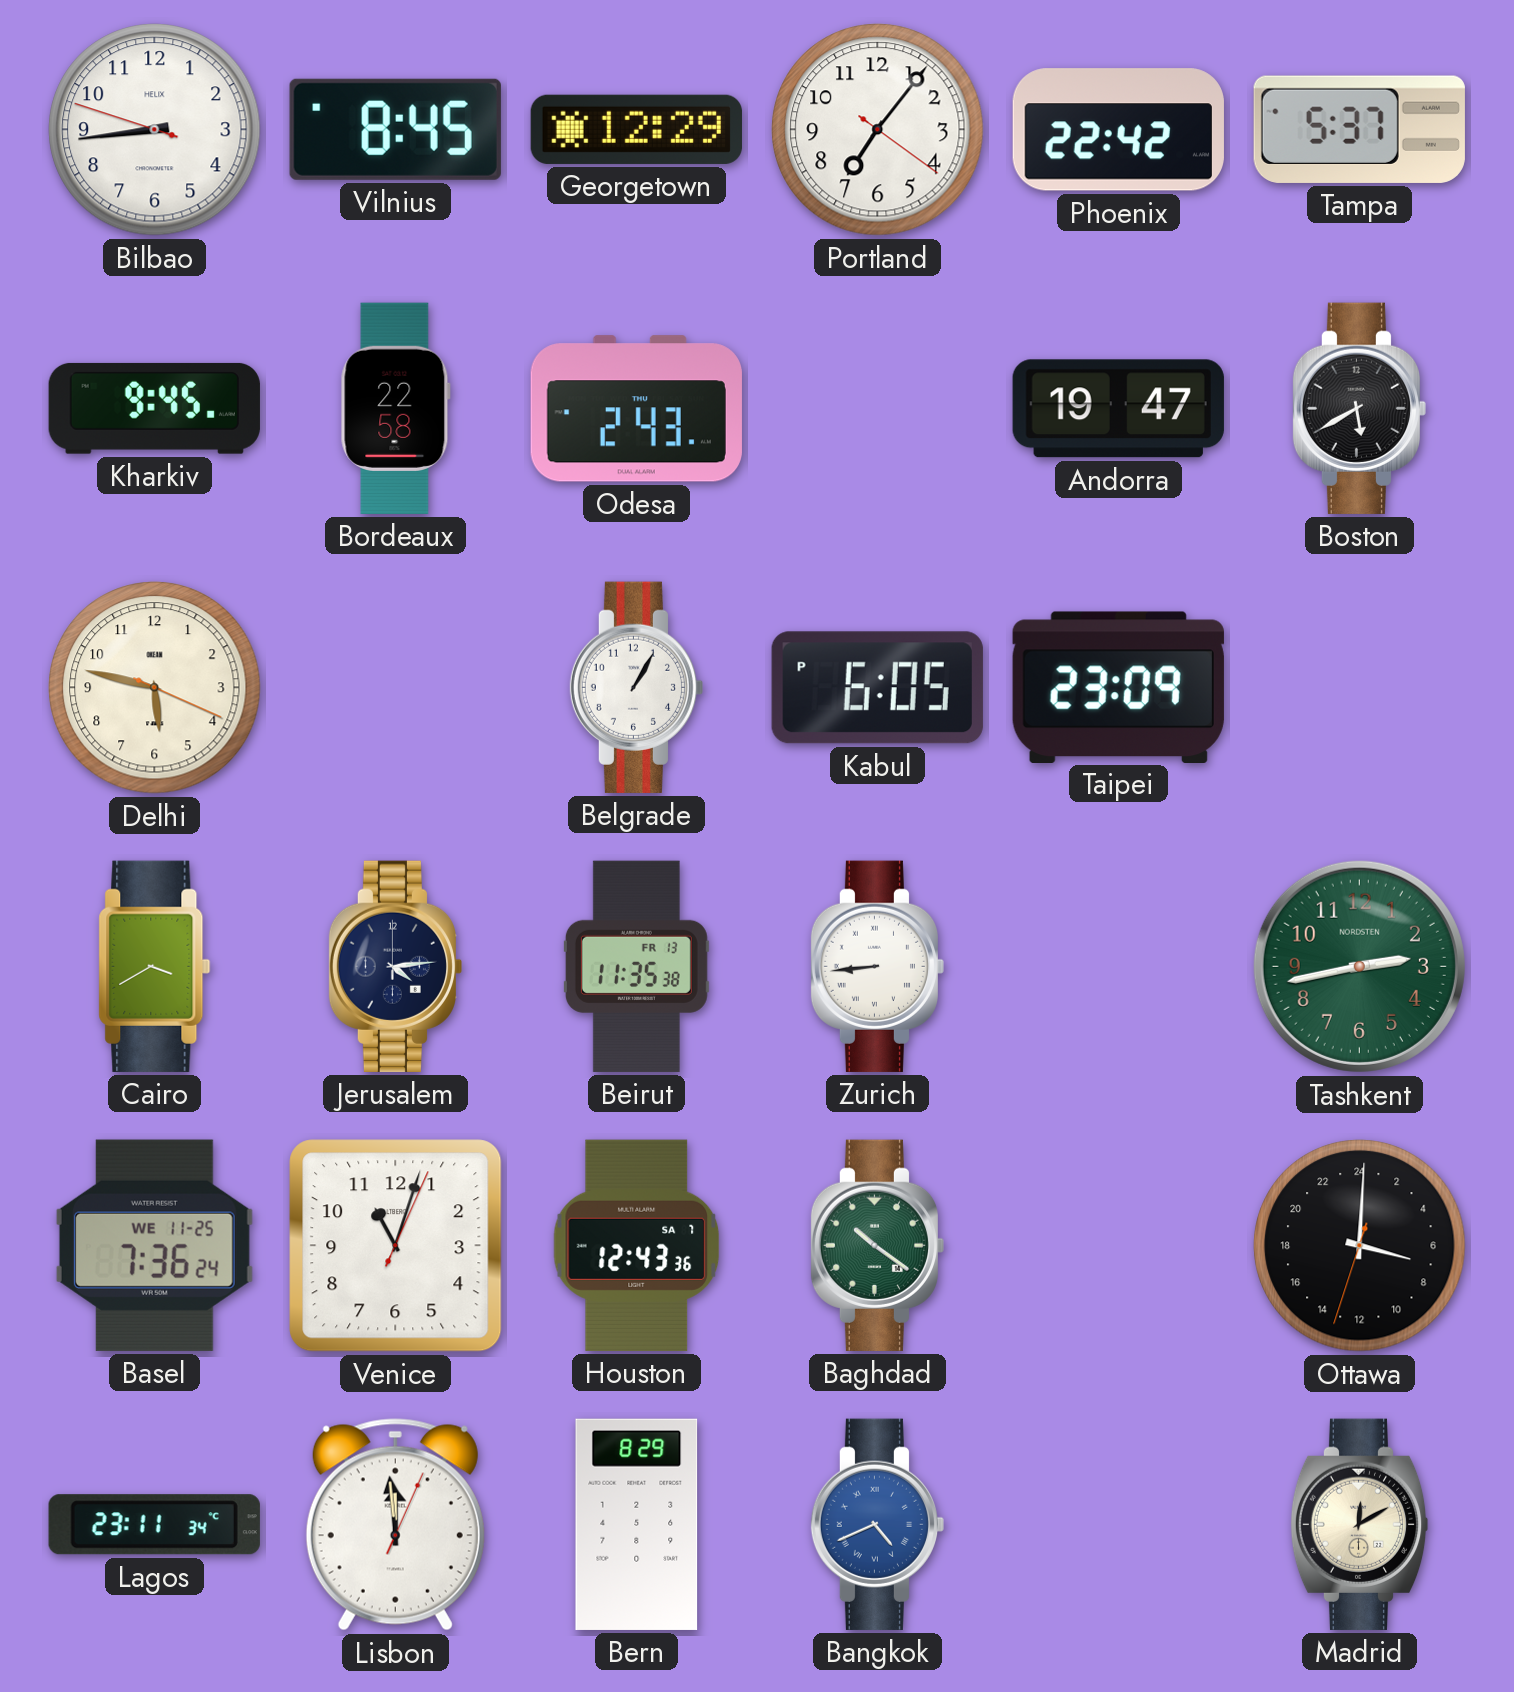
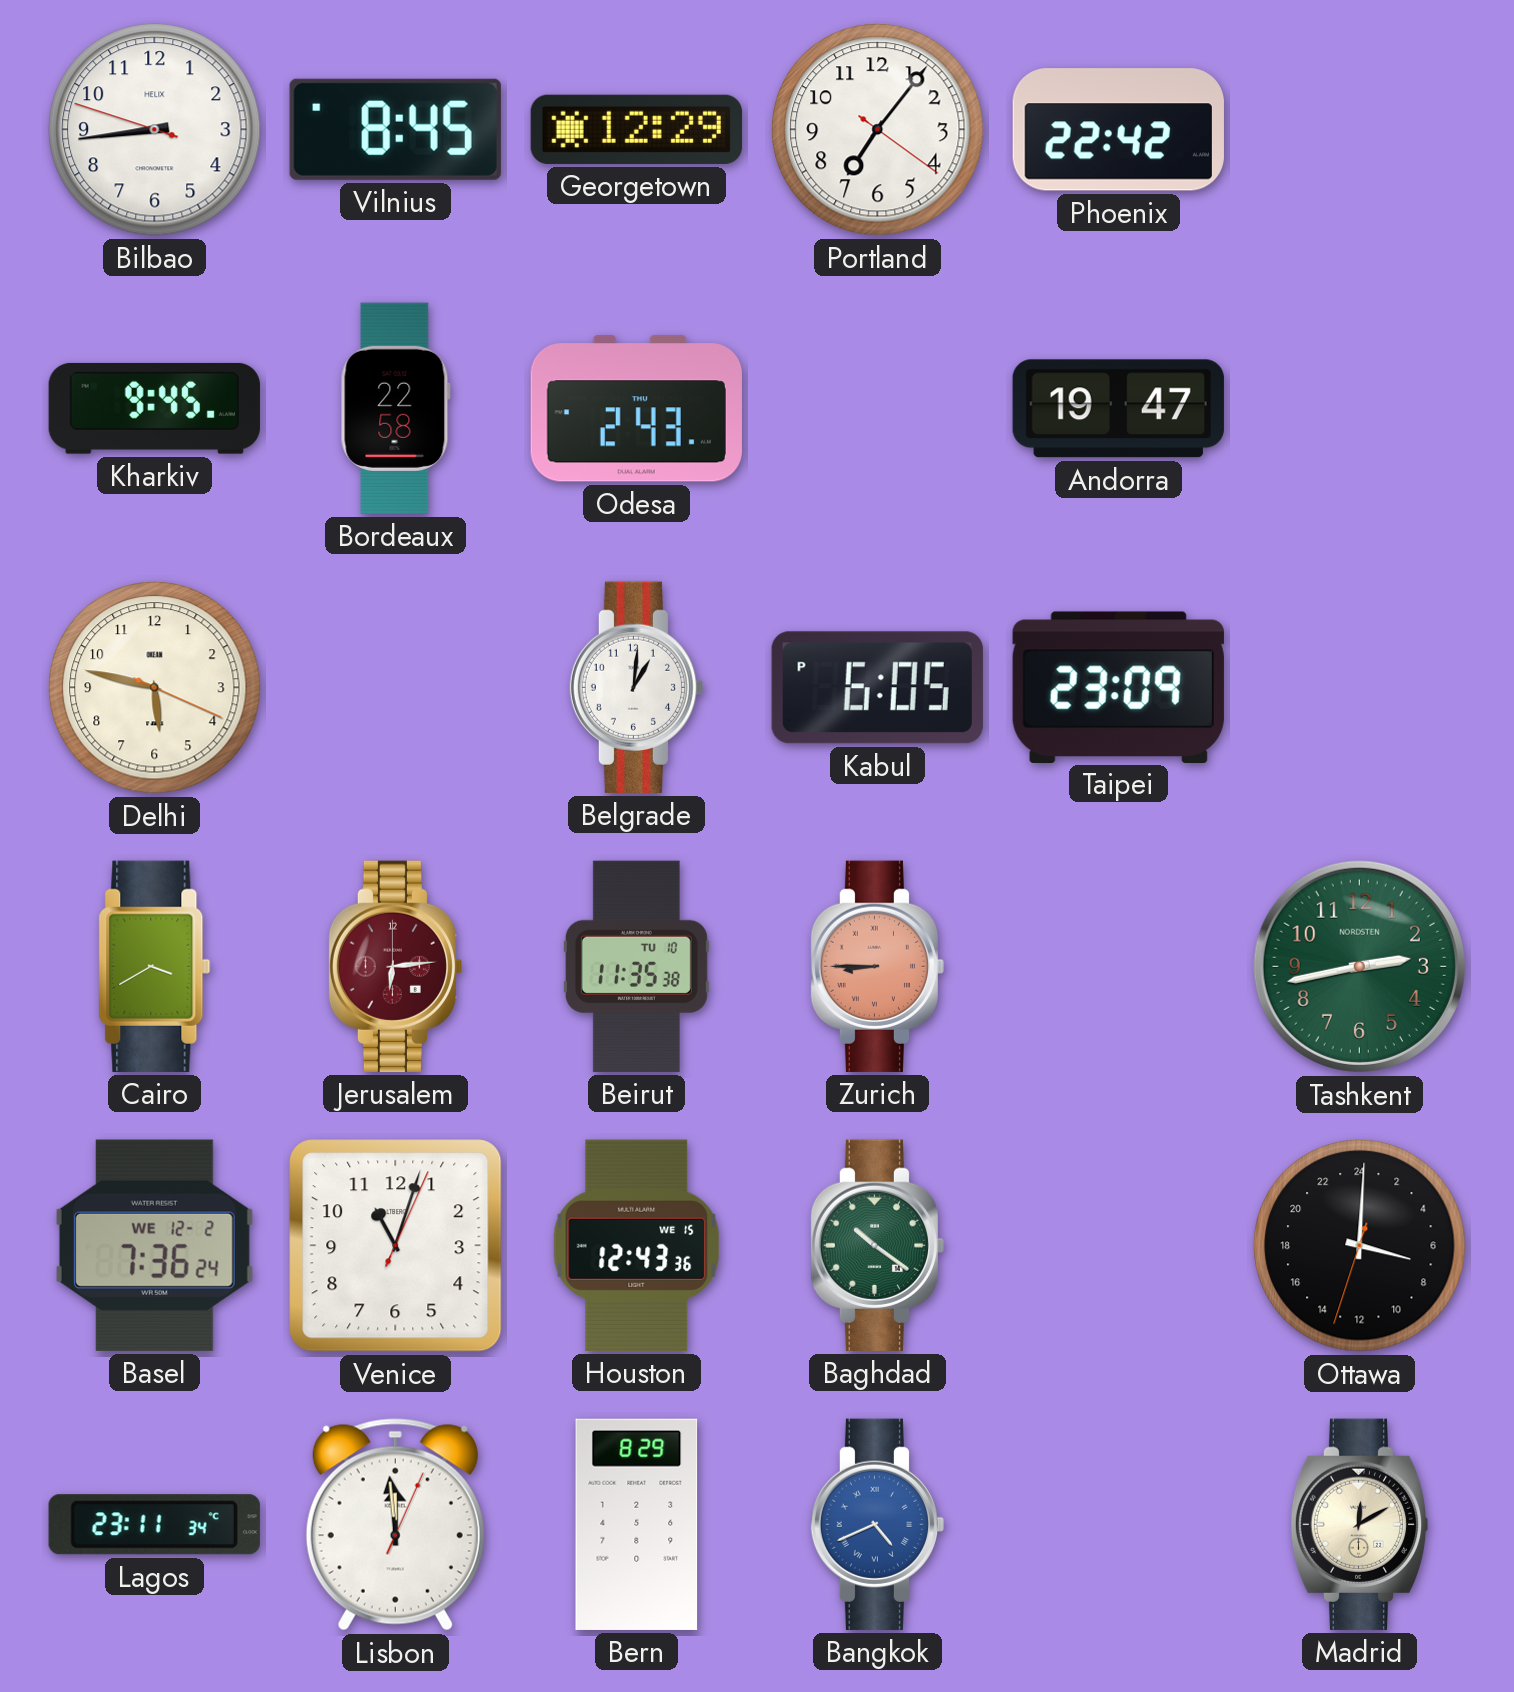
Tampa: 5:37 -> none (1359, 129)
Boston: 5:40 -> none (1359, 408)
Belgrade: 1:05 -> 1:01 (636, 687)
Jerusalem: 4:14 -> 6:14 (395, 966)
Jerusalem dial: navy -> burgundy (395, 966)
Beirut date: FR 13 -> TU 10 (636, 966)
Zurich: 8:44 -> 8:45 (877, 966)
Zurich dial: white -> salmon (877, 966)
Basel date: WE 11-25 -> WE 12-2 (154, 1245)
Houston date: SA 7 -> WE 15 (637, 1245)
